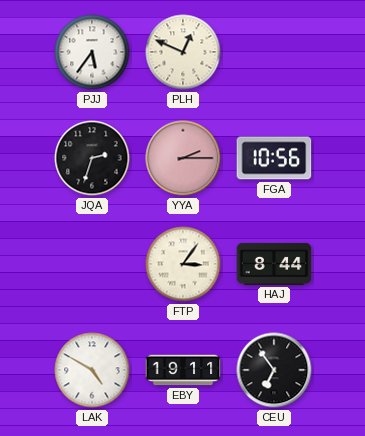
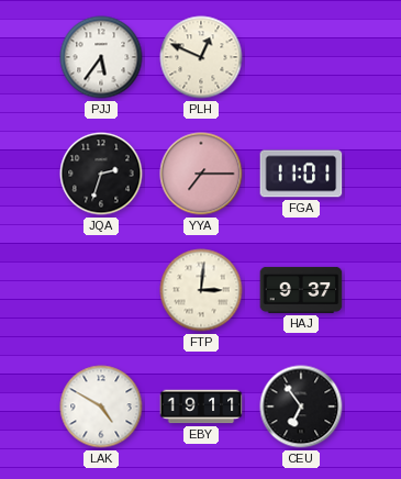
YYA: 2:15 -> 7:15 (201, 174)
FGA: 10:56 -> 11:01 (301, 174)
FTP: 3:06 -> 3:01 (201, 290)
HAJ: 8:44 -> 9:37 (301, 290)
